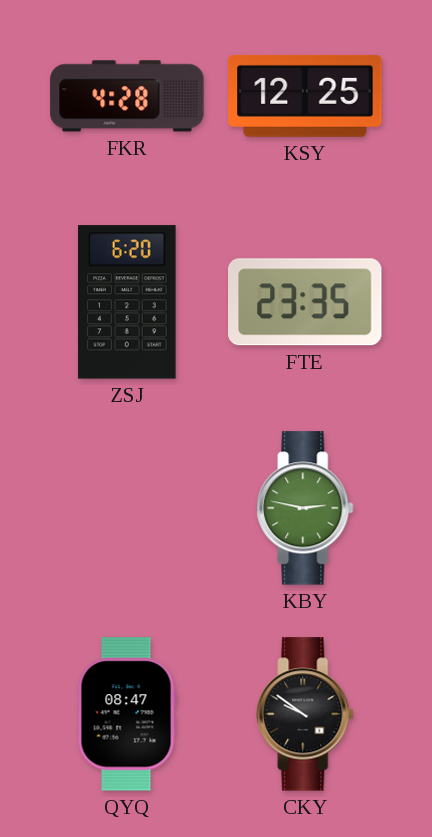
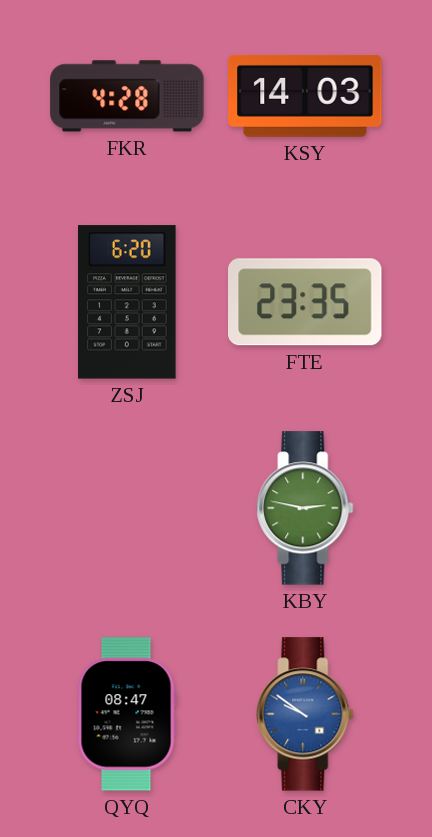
KSY: 12:25 -> 14:03 (305, 96)
CKY dial: black -> blue (305, 714)
